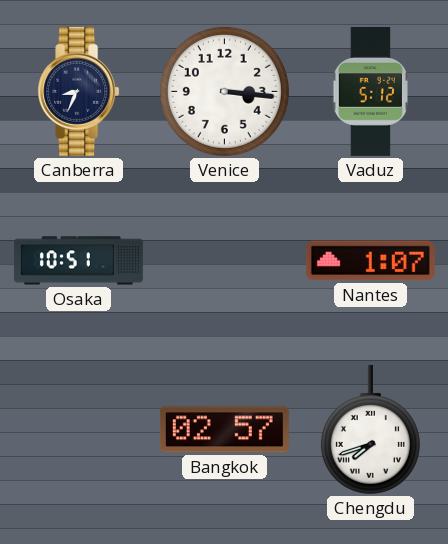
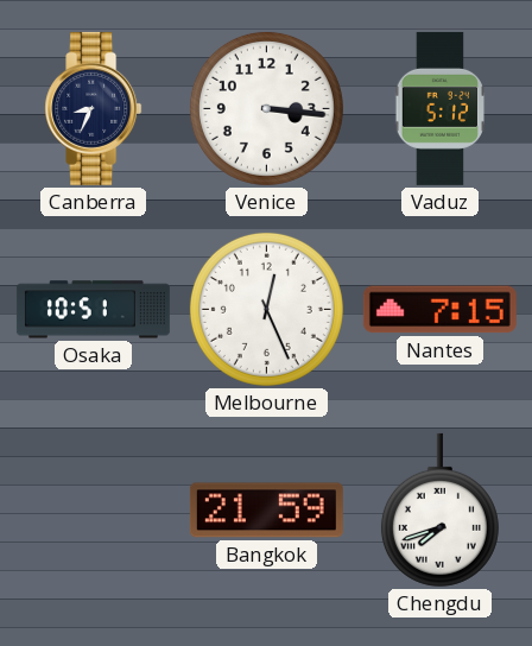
Melbourne: none -> 12:26 (266, 309)
Nantes: 1:07 -> 7:15 (439, 310)
Bangkok: 02:57 -> 21:59 (266, 511)
